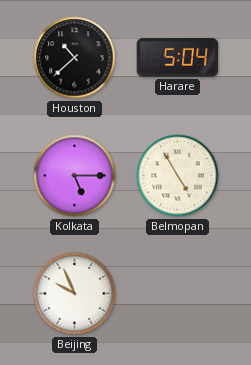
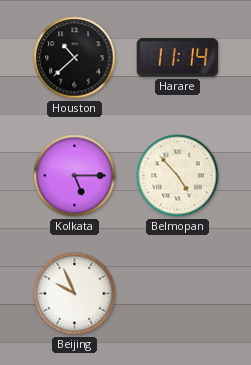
Harare: 5:04 -> 11:14 (178, 58)
Belmopan: 4:55 -> 4:53 (178, 176)
